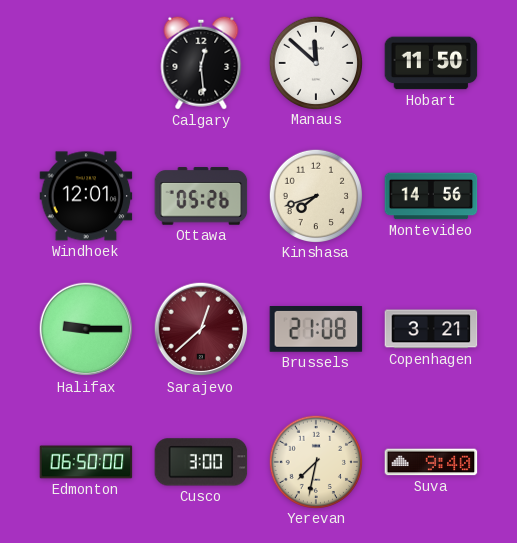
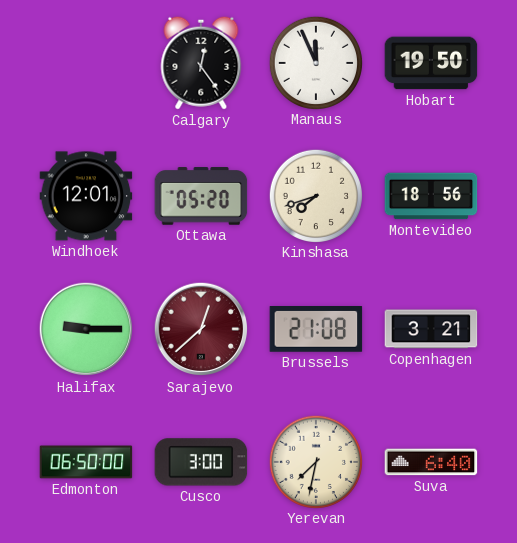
Calgary: 12:29 -> 12:24 (201, 63)
Manaus: 11:52 -> 11:56 (315, 62)
Hobart: 11:50 -> 19:50 (431, 63)
Ottawa: 05:26 -> 05:20 (201, 196)
Montevideo: 14:56 -> 18:56 (431, 196)
Suva: 9:40 -> 6:40 (431, 462)
